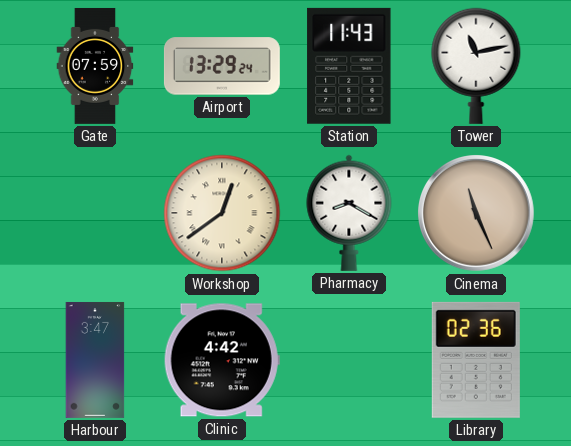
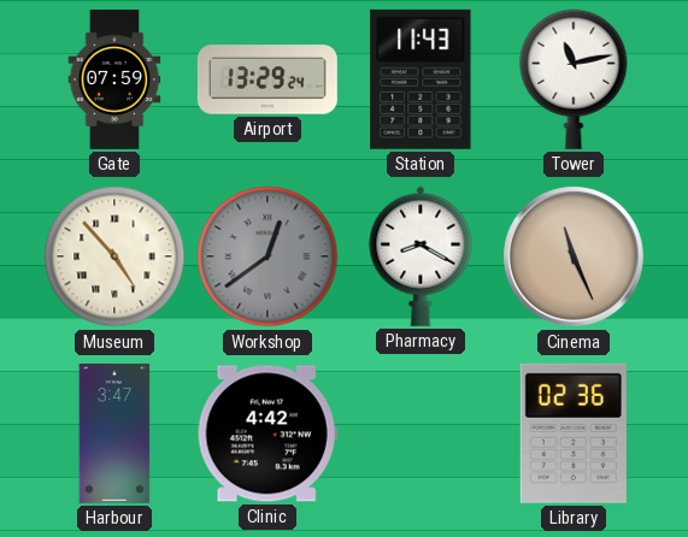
Museum: none -> 4:53 (114, 256)
Workshop dial: cream -> grey (267, 256)
